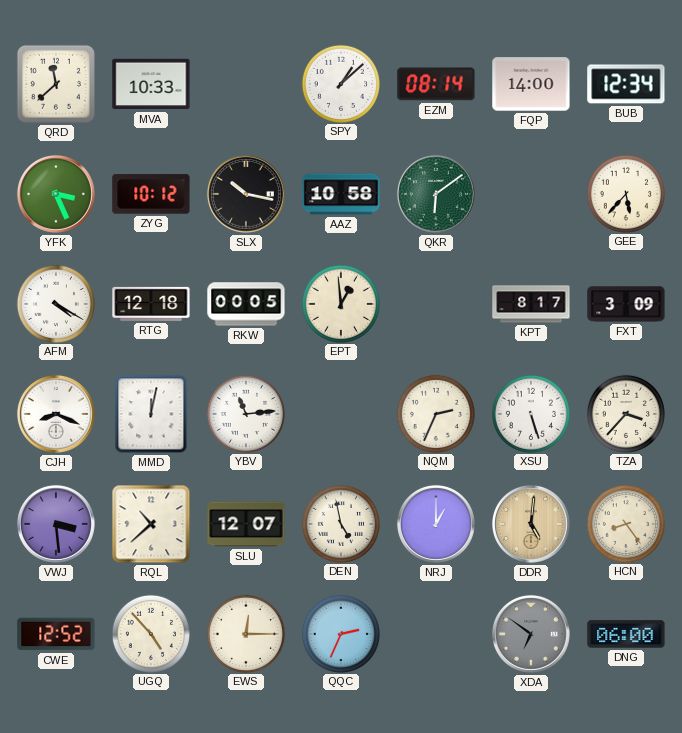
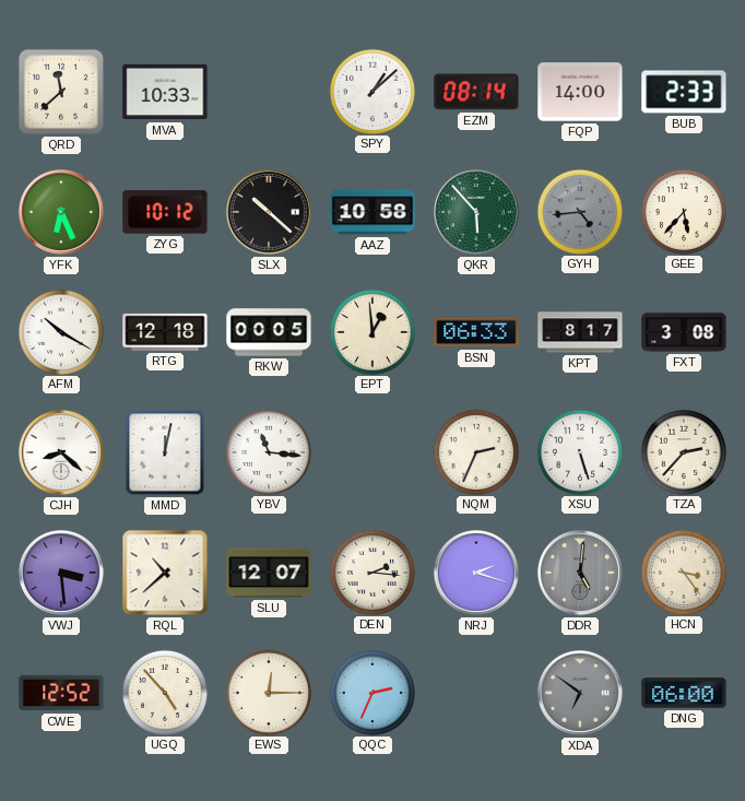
BUB: 12:34 -> 2:33 (684, 92)
YFK: 3:26 -> 6:26 (61, 212)
SLX: 10:17 -> 10:22 (269, 212)
QKR: 6:09 -> 5:53 (476, 212)
GYH: none -> 4:44 (579, 211)
AFM: 4:20 -> 10:20 (60, 331)
BSN: none -> 06:33 (476, 332)
FXT: 3:09 -> 3:08 (684, 332)
CJH: 8:19 -> 8:22 (61, 452)
YBV: 11:14 -> 11:16 (268, 451)
TZA: 3:37 -> 2:37 (683, 451)
DEN: 4:58 -> 2:16 (371, 572)
NRJ: 1:00 -> 2:18 (476, 573)
DDR dial: champagne -> grey (580, 573)
HCN: 8:24 -> 3:24 (683, 572)
